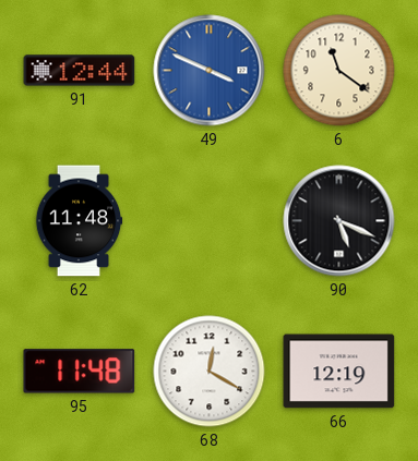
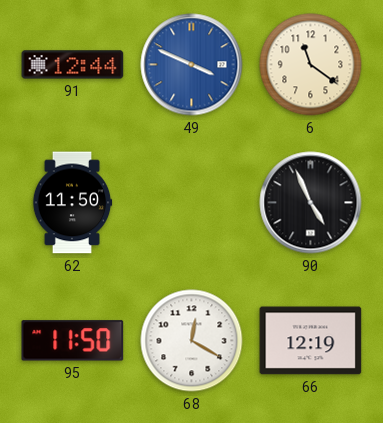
62: 11:48 -> 11:50 (72, 203)
90: 5:19 -> 4:56 (311, 203)
95: 11:48 -> 11:50 (73, 341)
